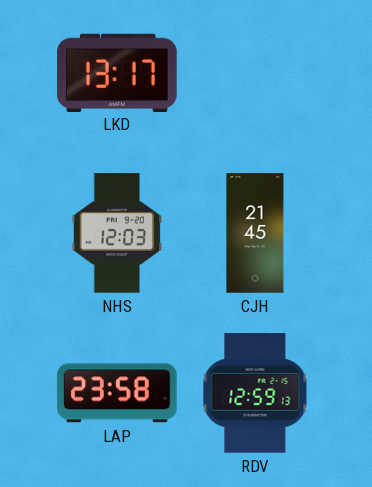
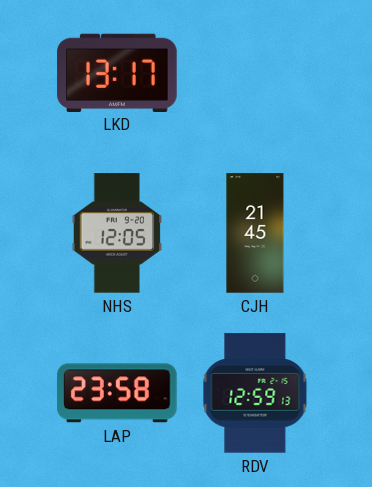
NHS: 12:03 -> 12:05 (117, 233)
